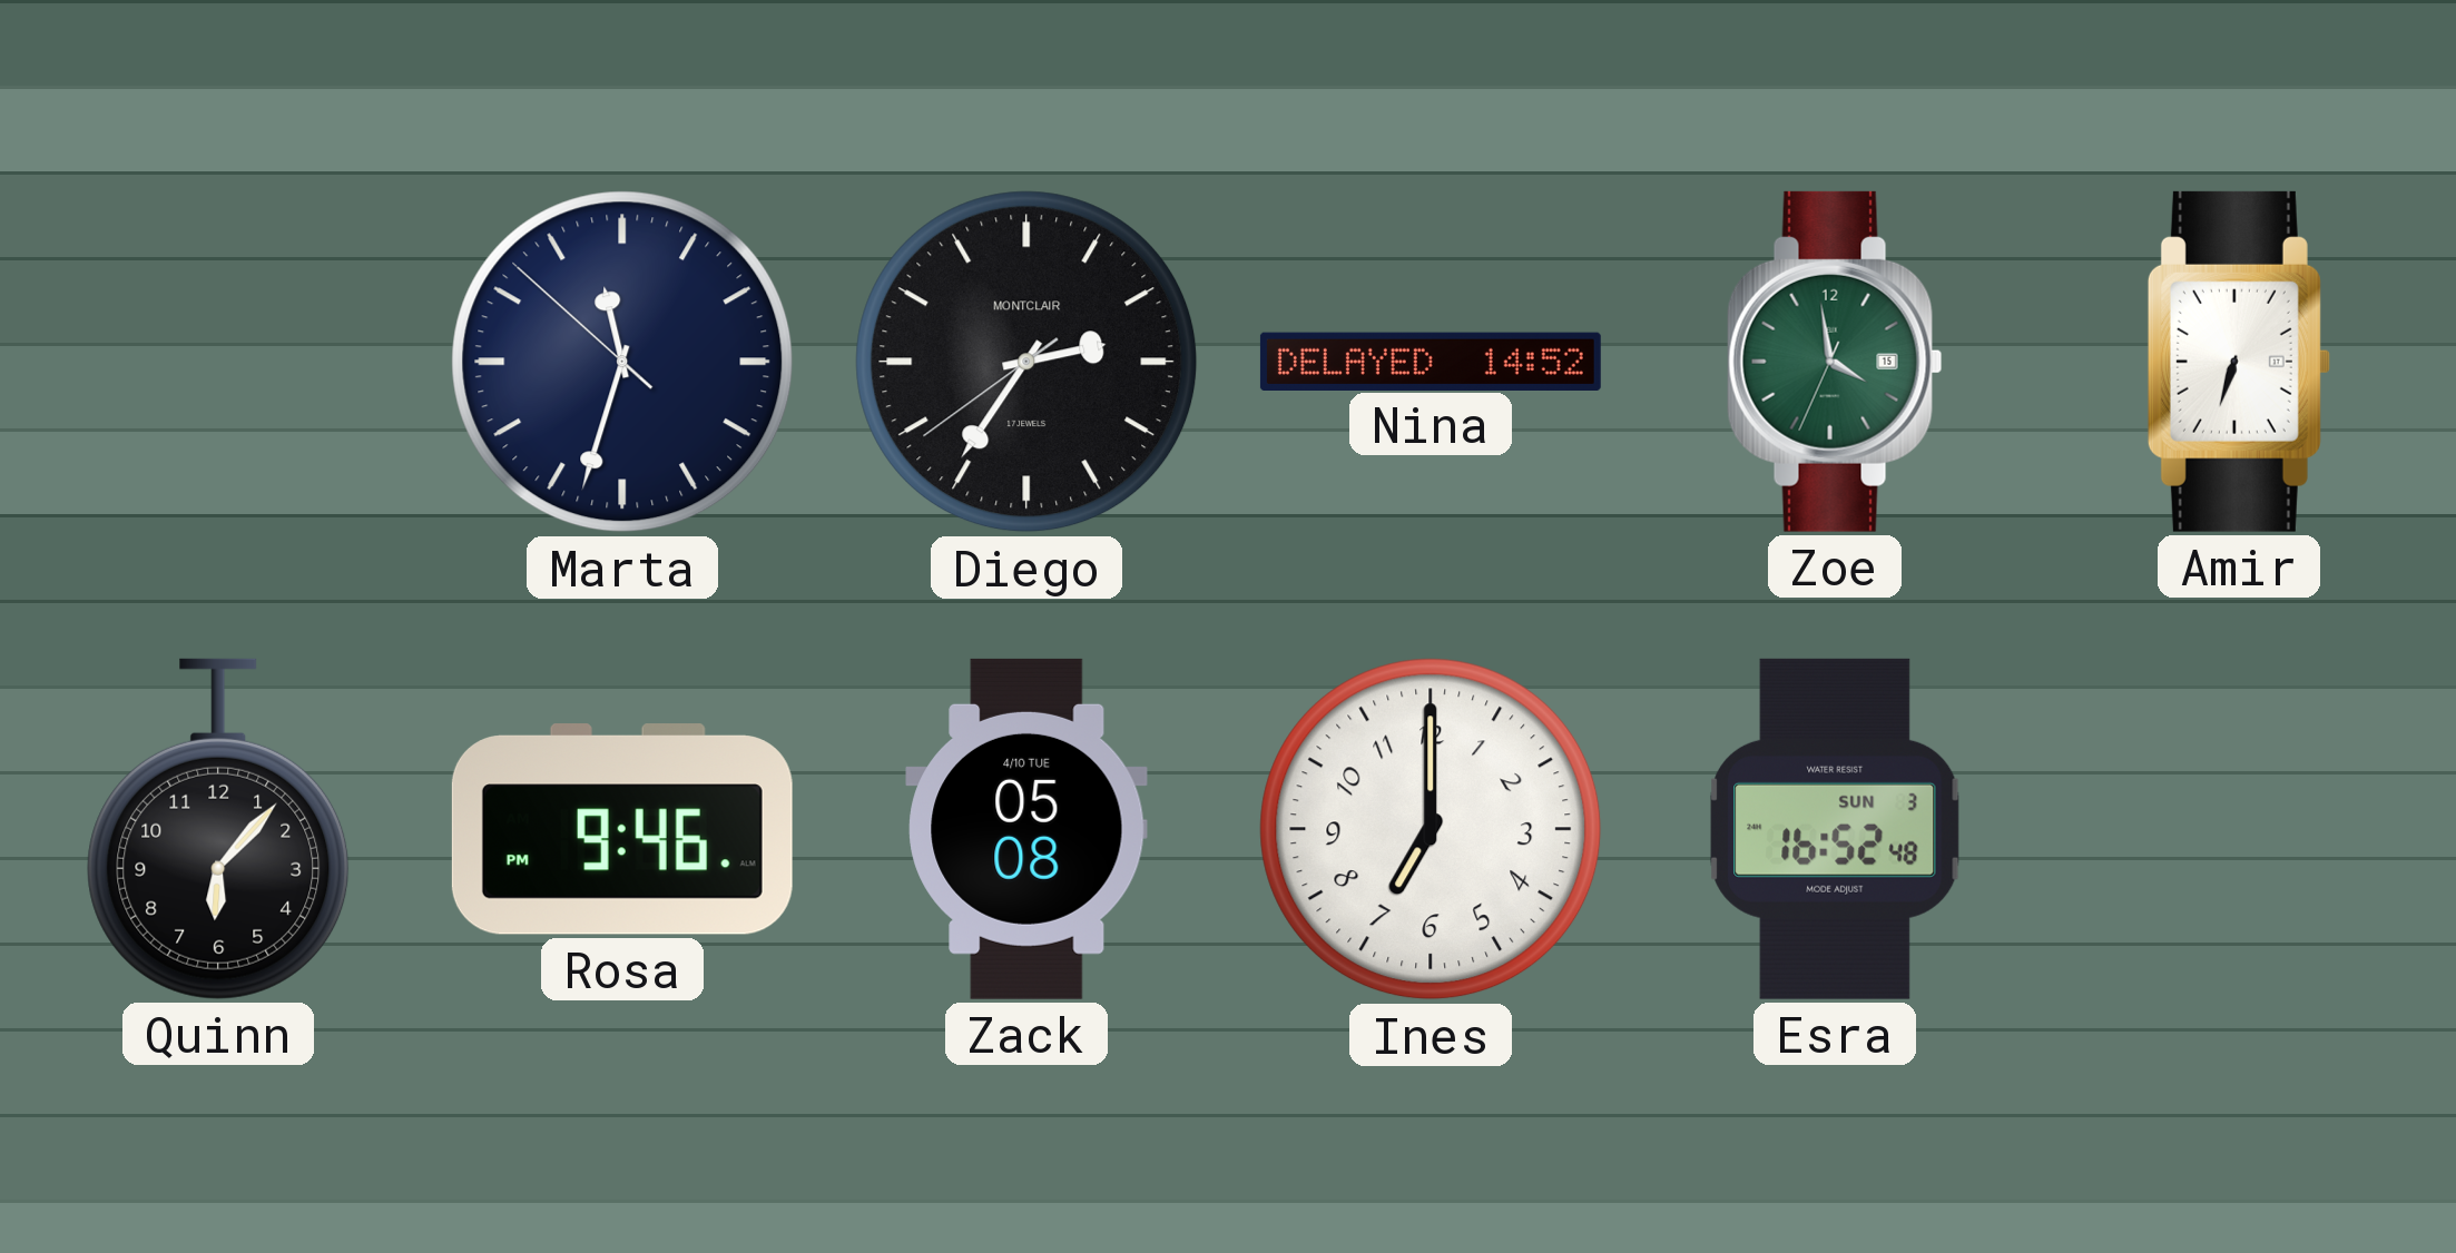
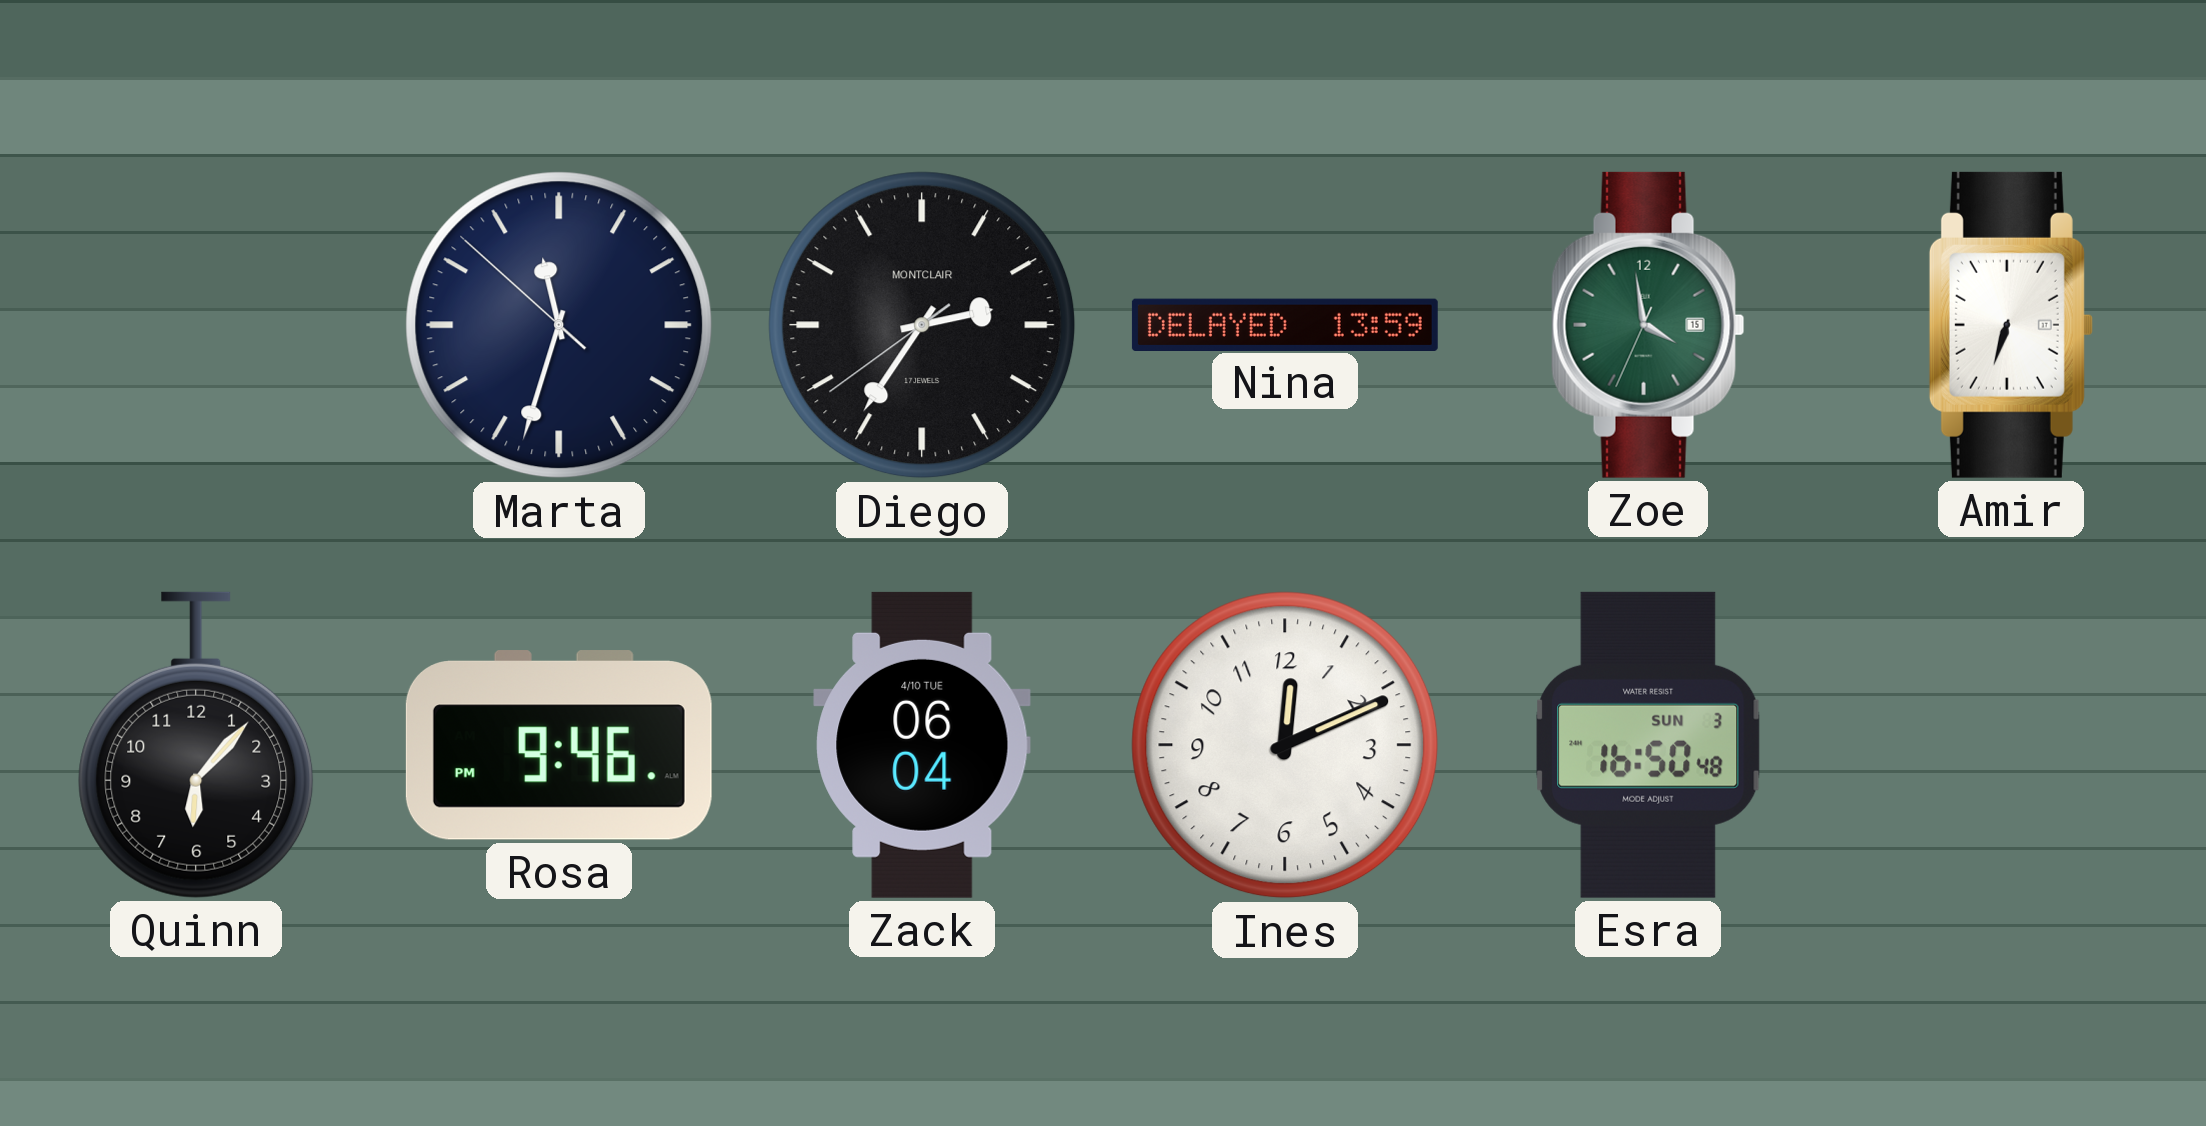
Nina: 14:52 -> 13:59 (1285, 324)
Zack: 05:08 -> 06:04 (922, 745)
Ines: 7:00 -> 12:11 (1285, 745)
Esra: 16:52 -> 16:50 (1648, 745)
